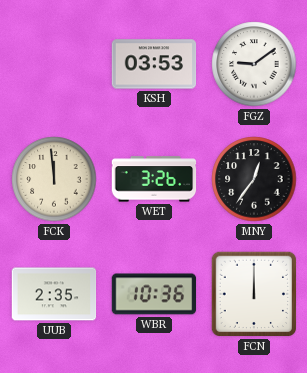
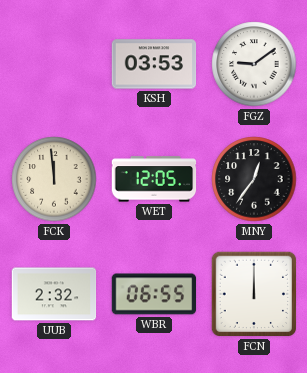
WET: 3:26 -> 12:05 (154, 179)
UUB: 2:35 -> 2:32 (54, 294)
WBR: 10:36 -> 06:55 (154, 294)
